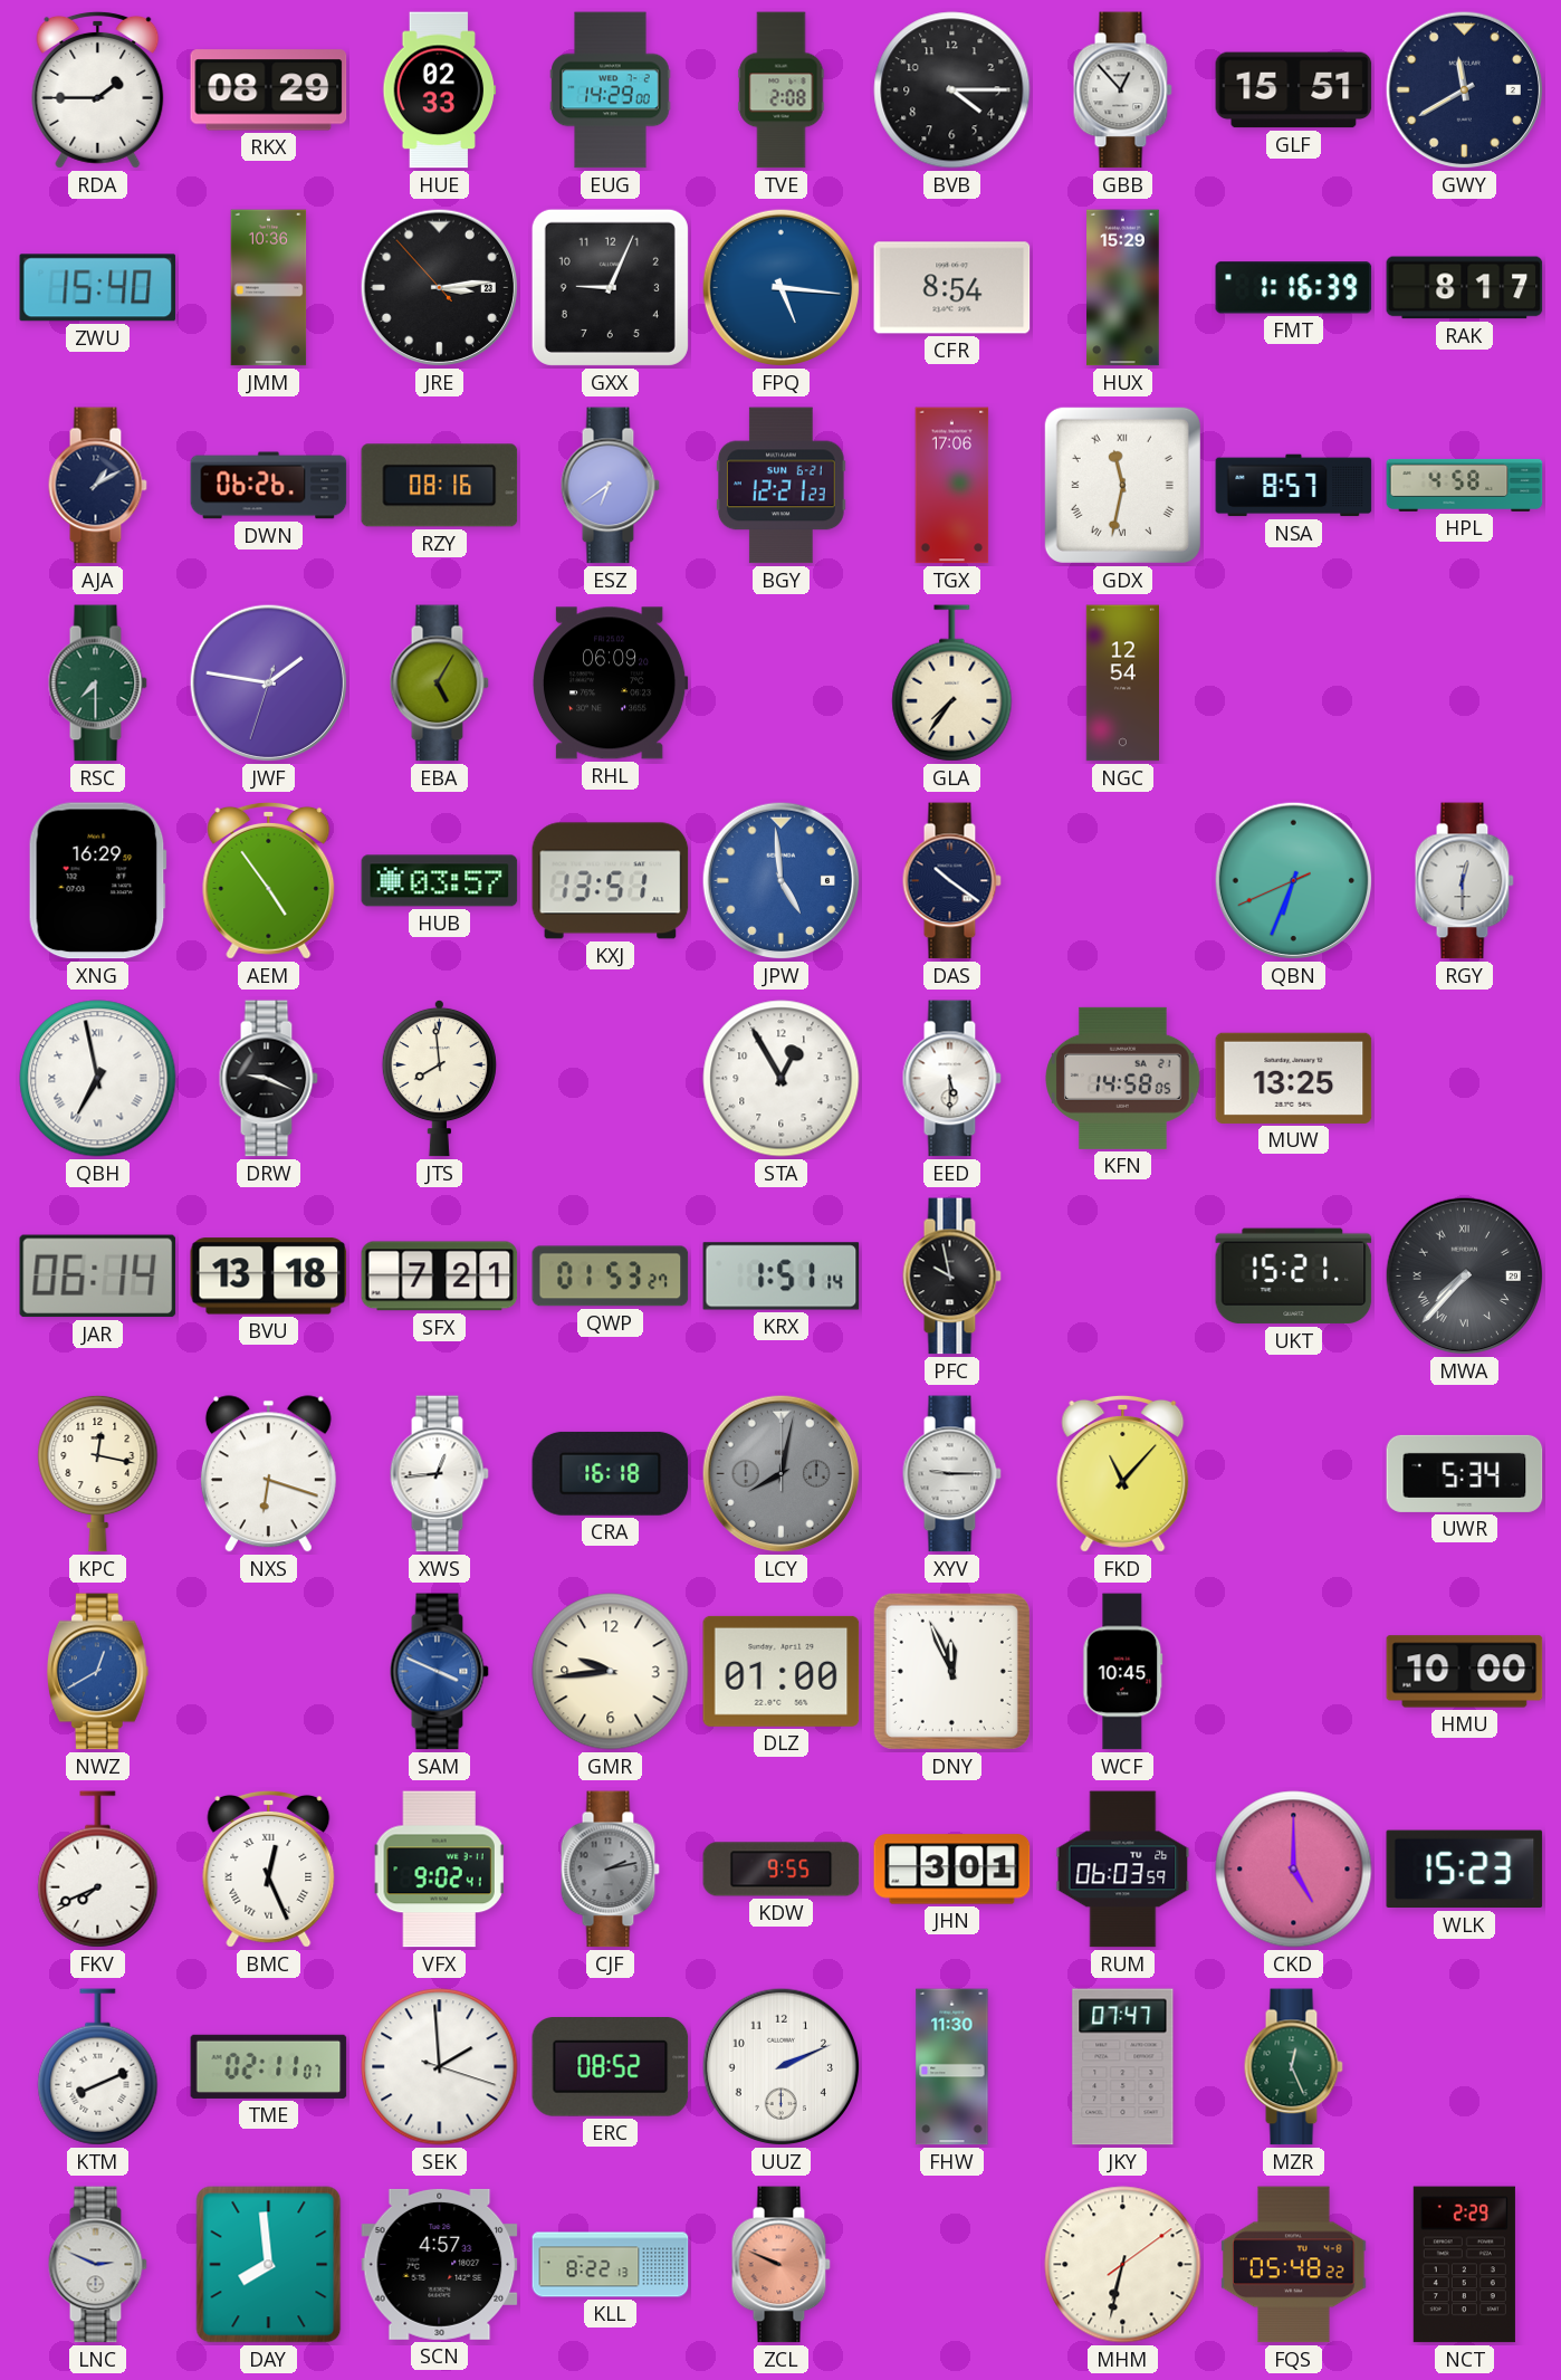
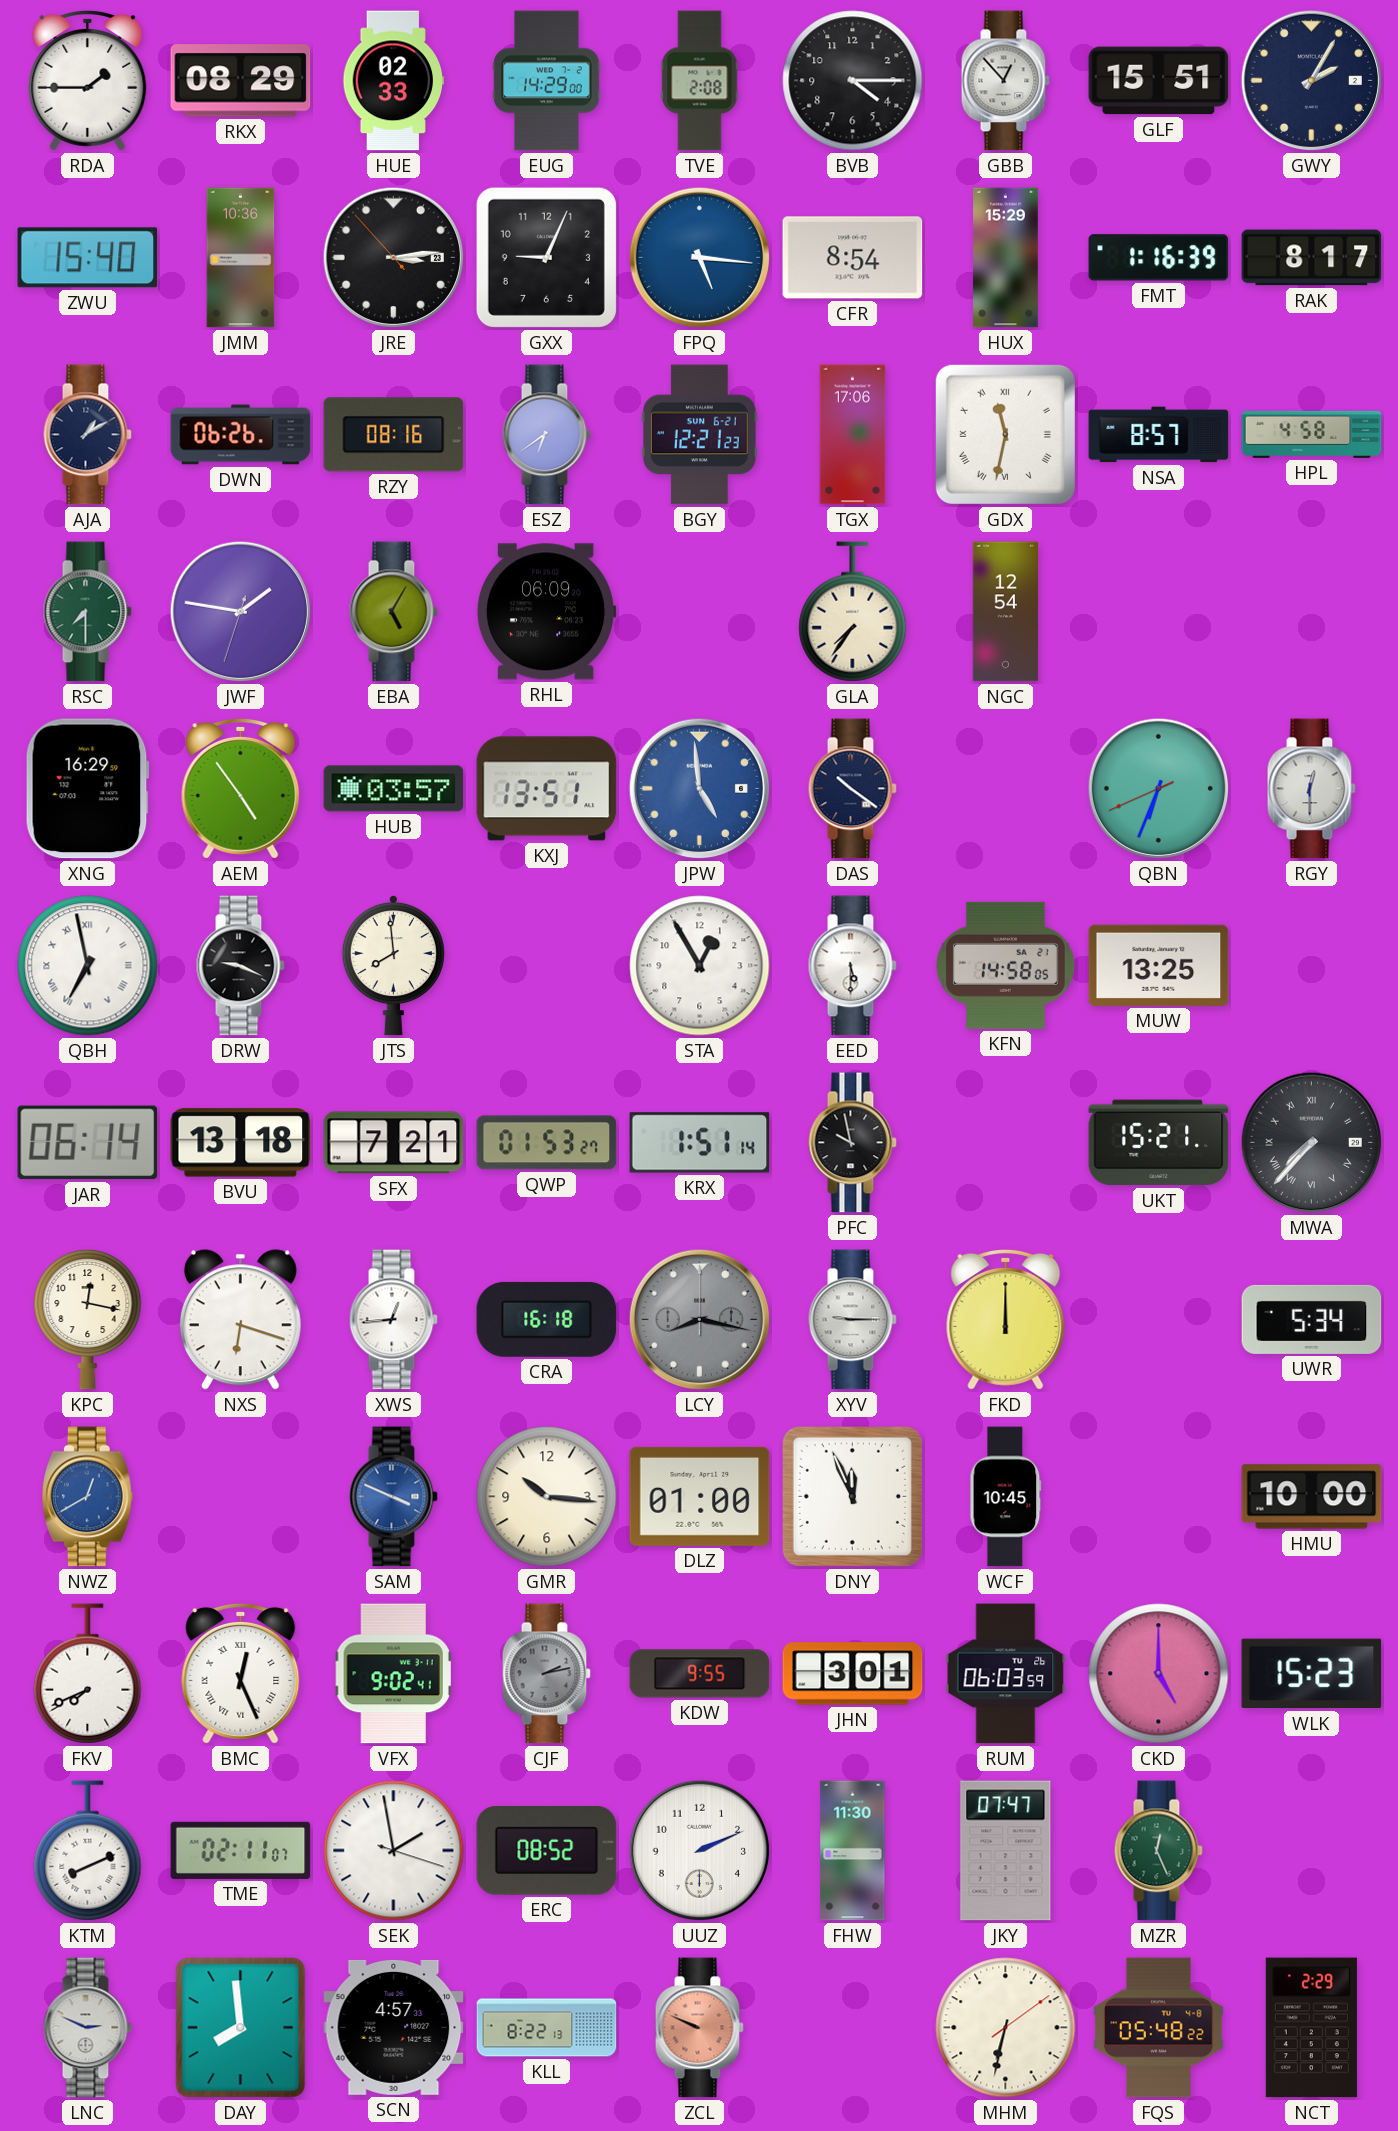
GWY: 11:40 -> 2:05 (1312, 81)
LCY: 8:02 -> 8:17 (700, 1320)
FKD: 11:07 -> 12:00 (1006, 1319)
GMR: 9:44 -> 10:16 (547, 1497)
SEK: 1:59 -> 1:58 (394, 1851)
